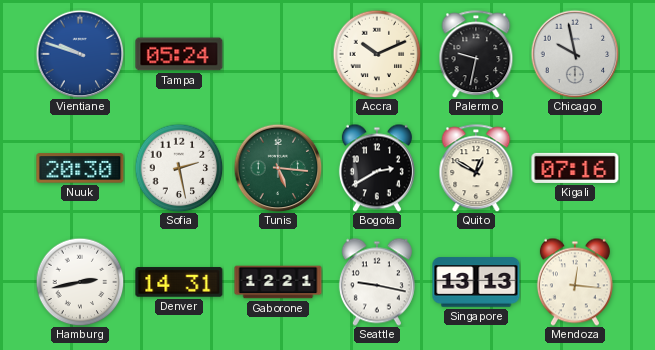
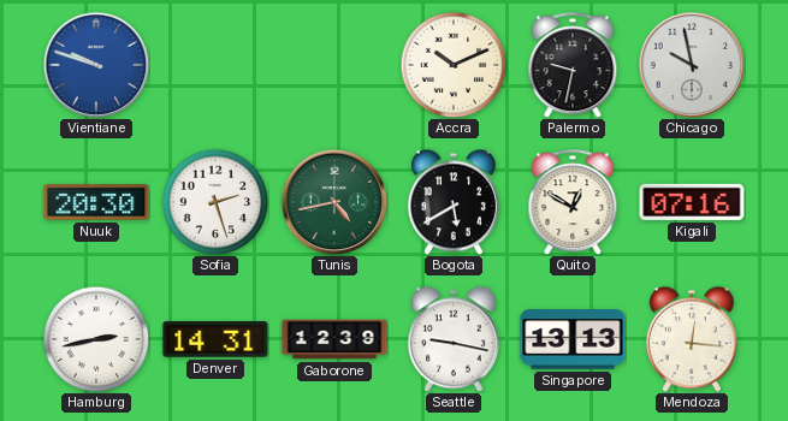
Tampa: 05:24 -> none (179, 54)
Sofia: 2:28 -> 2:27 (215, 202)
Tunis: 5:16 -> 4:43 (334, 202)
Bogota: 2:40 -> 5:40 (454, 202)
Gaborone: 12:21 -> 12:39 (334, 339)
